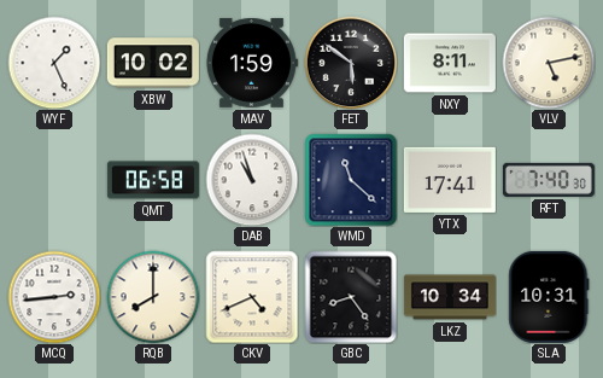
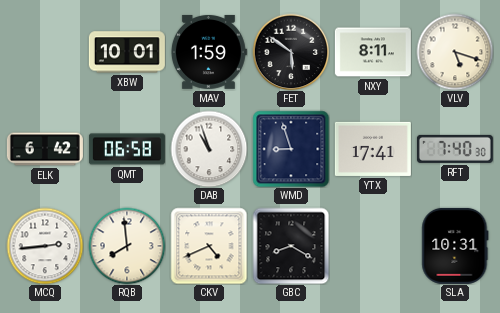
WYF: 1:26 -> none (54, 63)
XBW: 10:02 -> 10:01 (127, 52)
VLV: 5:13 -> 5:18 (455, 52)
ELK: none -> 6:42 (45, 149)
WMD: 11:22 -> 8:57 (291, 149)
RQB: 8:00 -> 7:59 (127, 246)
GBC: 8:24 -> 8:20 (291, 246)
LKZ: 10:34 -> none (450, 297)
